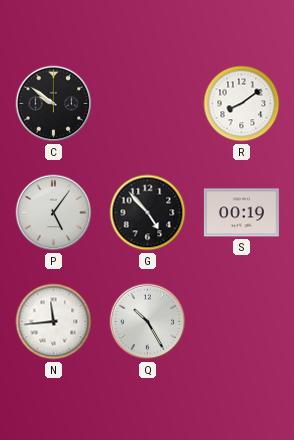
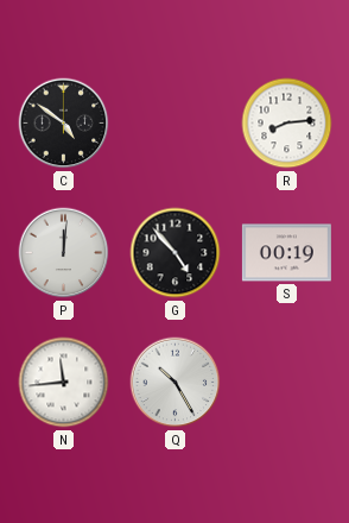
C: 9:51 -> 4:51 (64, 124)
R: 8:09 -> 8:14 (287, 124)
P: 5:06 -> 12:01 (64, 253)
